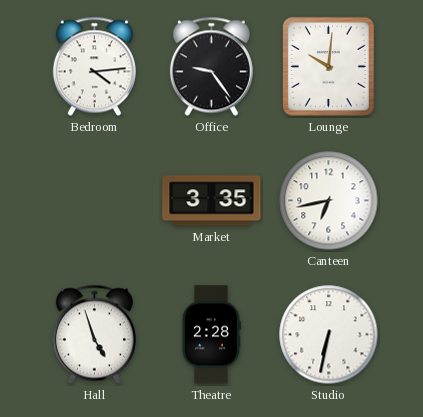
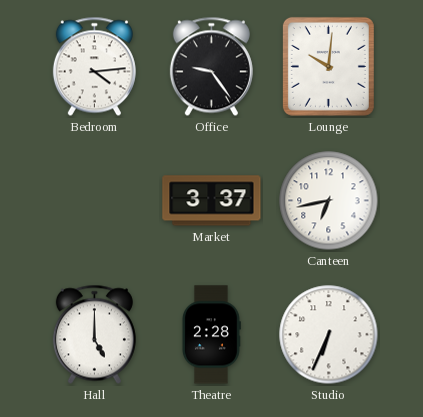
Market: 3:35 -> 3:37 (212, 201)
Hall: 4:57 -> 5:00 (94, 335)
Studio: 6:32 -> 6:34 (329, 335)
